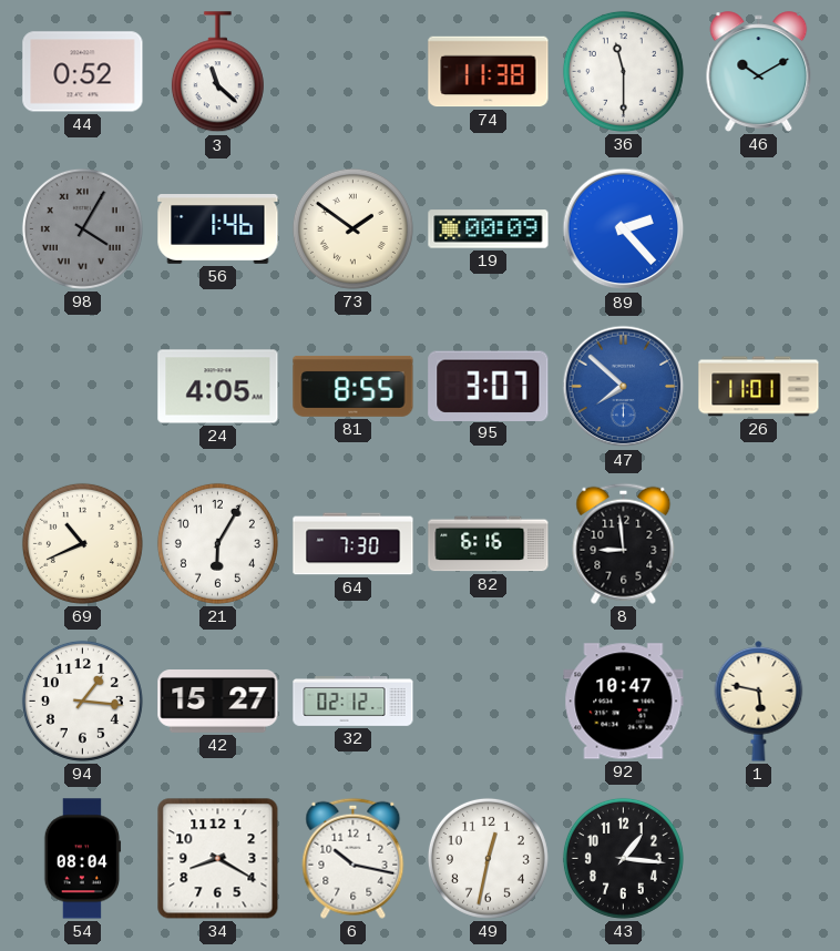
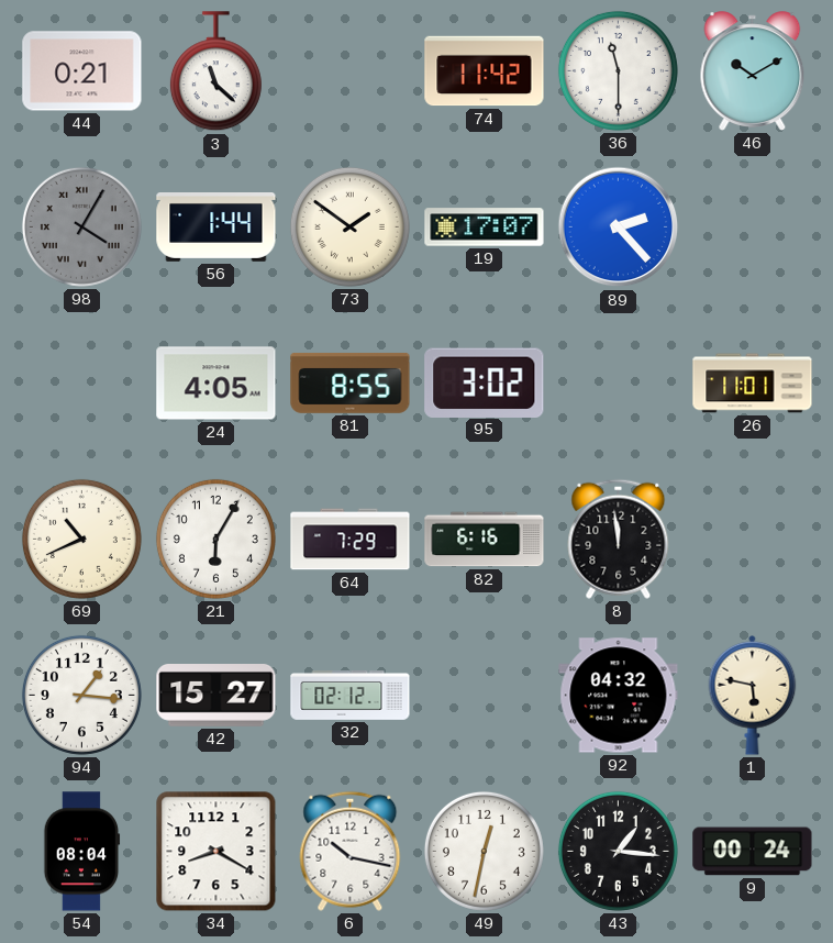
44: 0:52 -> 0:21 (82, 71)
74: 11:38 -> 11:42 (485, 71)
56: 1:46 -> 1:44 (216, 228)
19: 00:09 -> 17:07 (485, 228)
95: 3:07 -> 3:02 (485, 382)
47: 7:52 -> none (624, 387)
64: 7:30 -> 7:29 (351, 540)
8: 8:59 -> 11:59 (619, 539)
92: 10:47 -> 04:32 (619, 696)
9: none -> 00:24 (753, 852)
